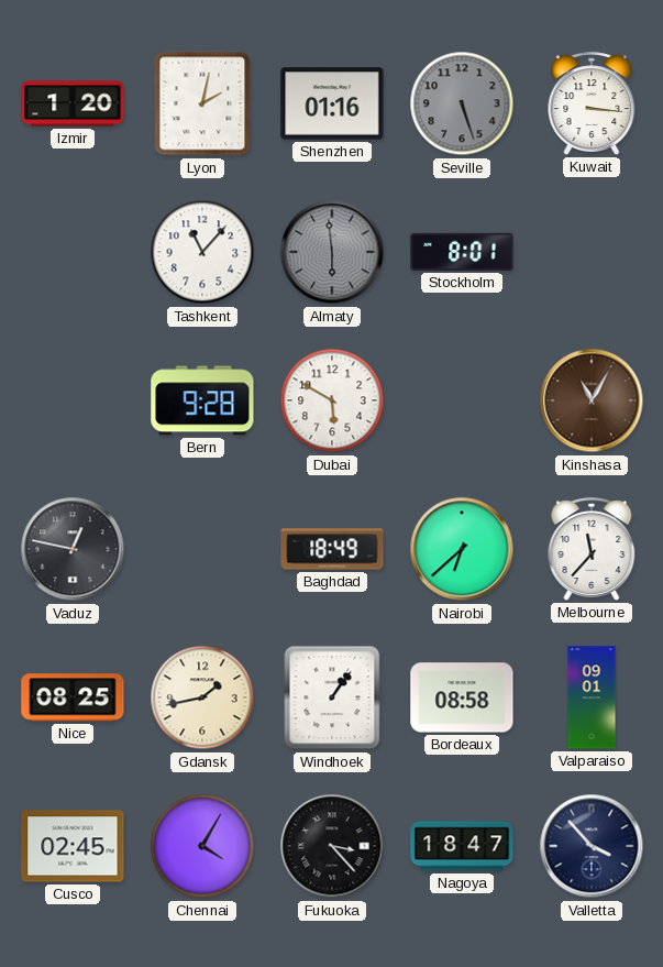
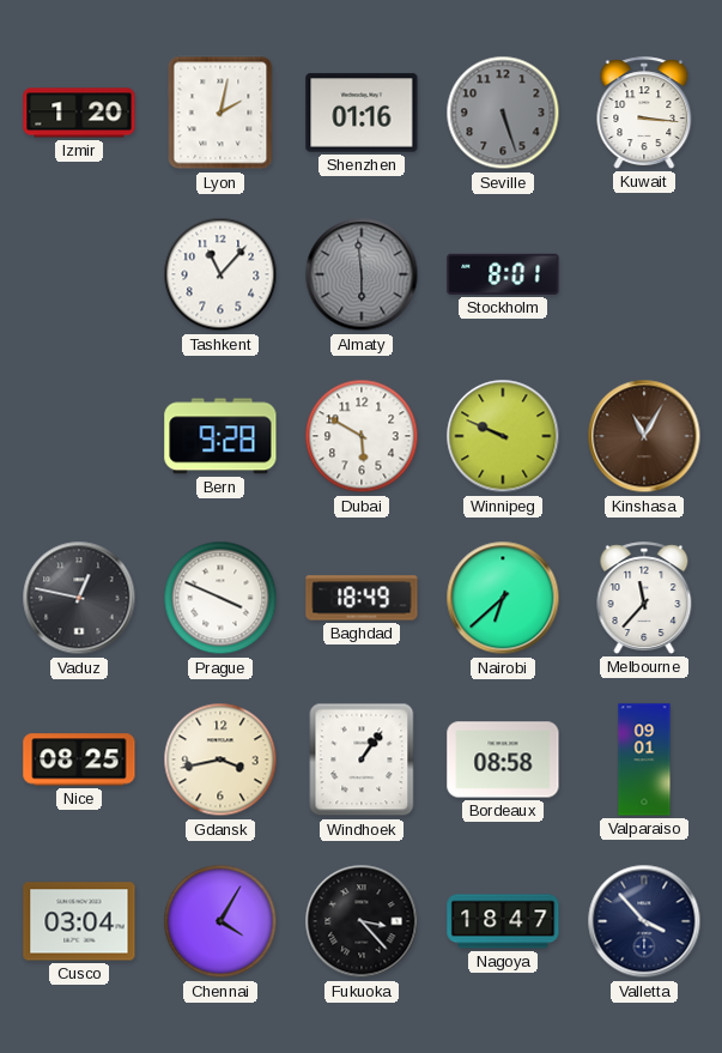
Winnipeg: none -> 9:49 (503, 436)
Prague: none -> 3:49 (220, 598)
Gdansk: 1:43 -> 3:43 (220, 760)
Cusco: 02:45 -> 03:04 (79, 921)
